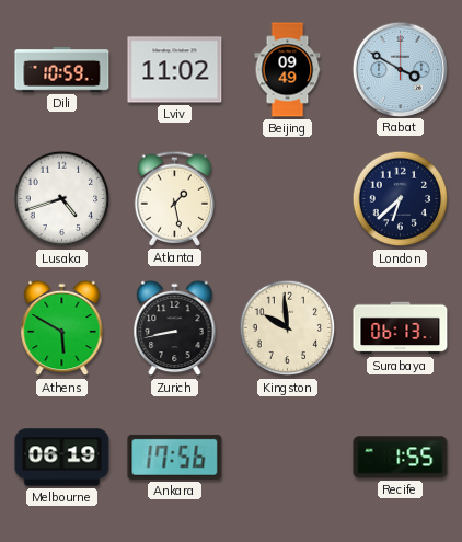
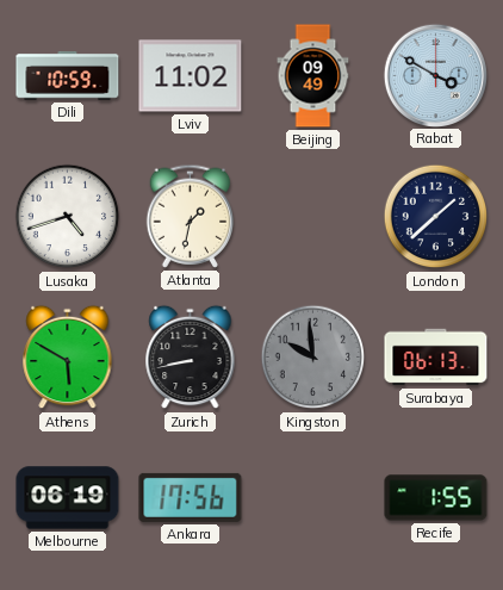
Atlanta: 1:28 -> 1:32 (191, 216)
London: 6:38 -> 1:38 (436, 217)
Kingston dial: cream -> grey (313, 358)
